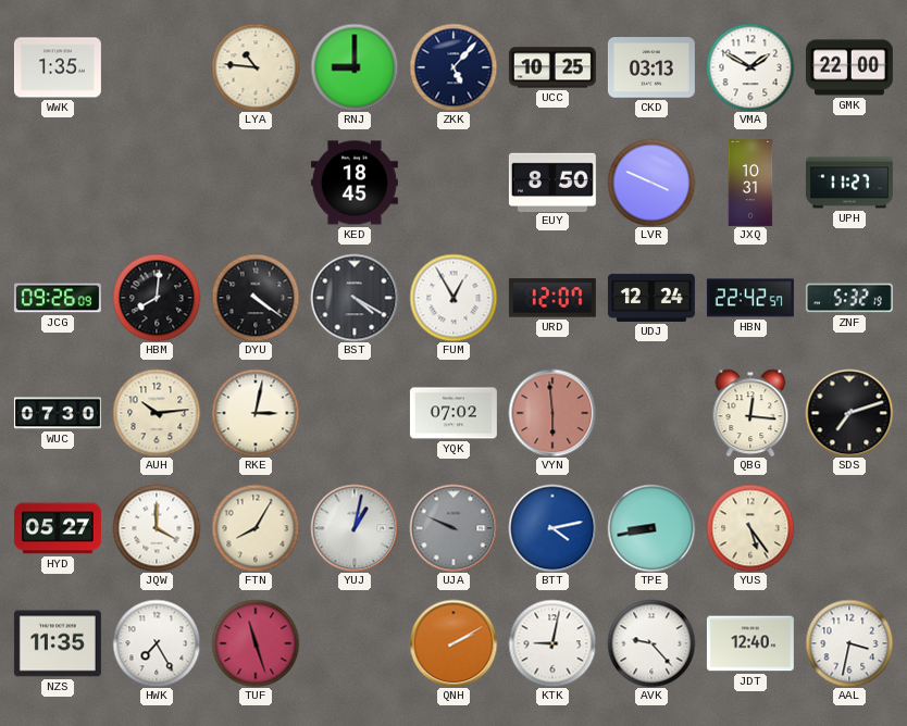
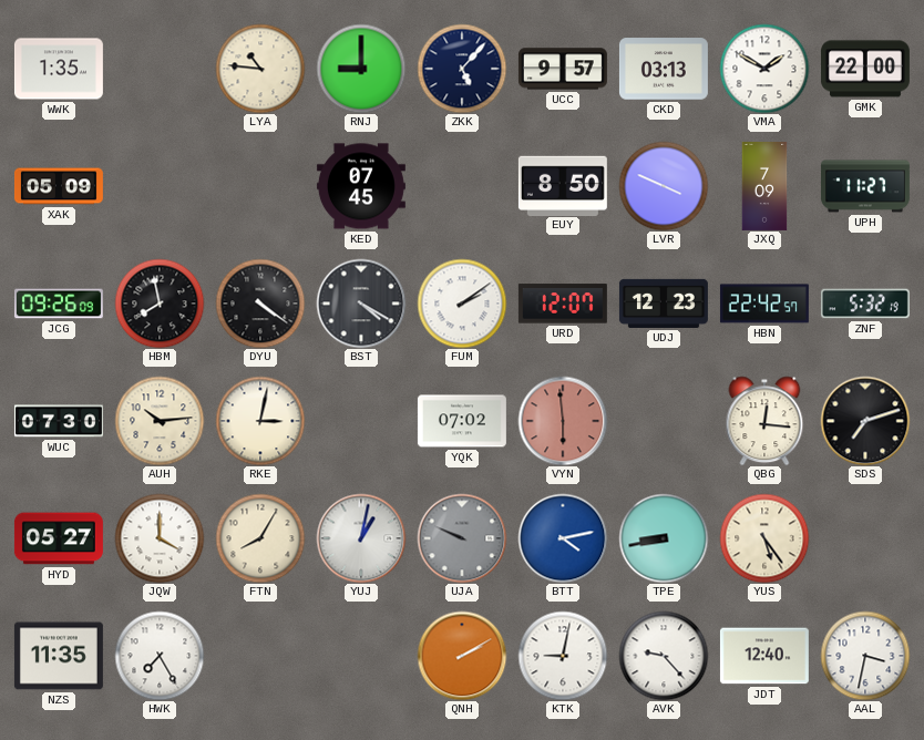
UCC: 10:25 -> 9:57 (563, 69)
XAK: none -> 05:09 (59, 186)
KED: 18:45 -> 07:45 (361, 186)
JXQ: 10:31 -> 7:09 (764, 186)
HBM: 8:01 -> 7:58 (160, 304)
FUM: 12:55 -> 2:09 (462, 304)
UDJ: 12:24 -> 12:23 (664, 304)
TUF: 11:27 -> none (256, 643)
